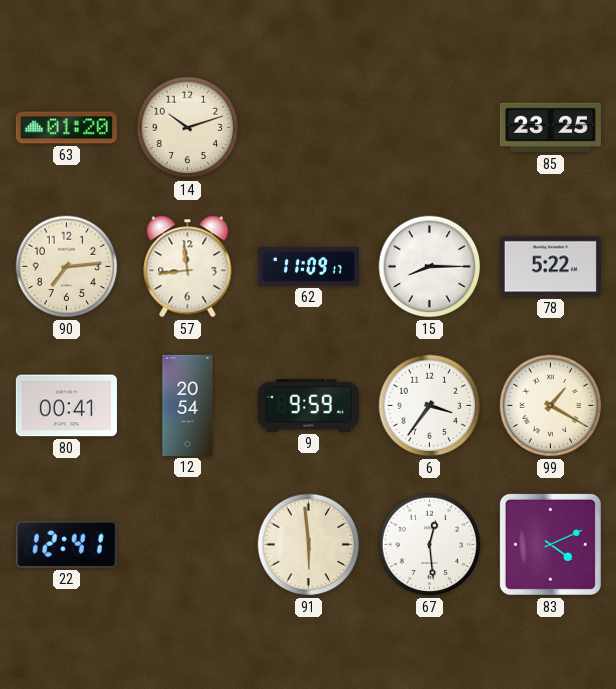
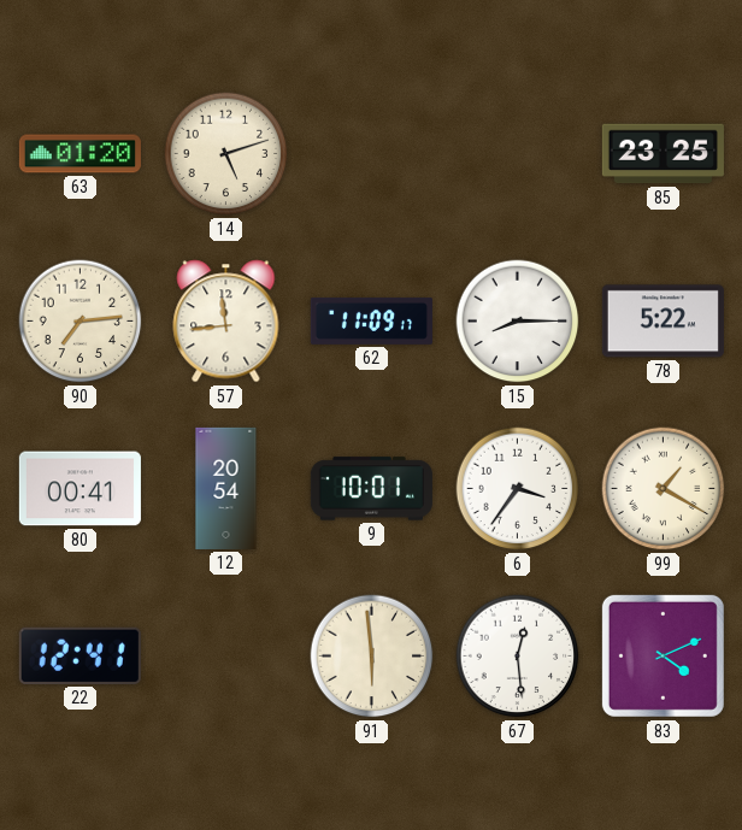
14: 10:12 -> 5:12 (226, 154)
9: 9:59 -> 10:01 (371, 489)
